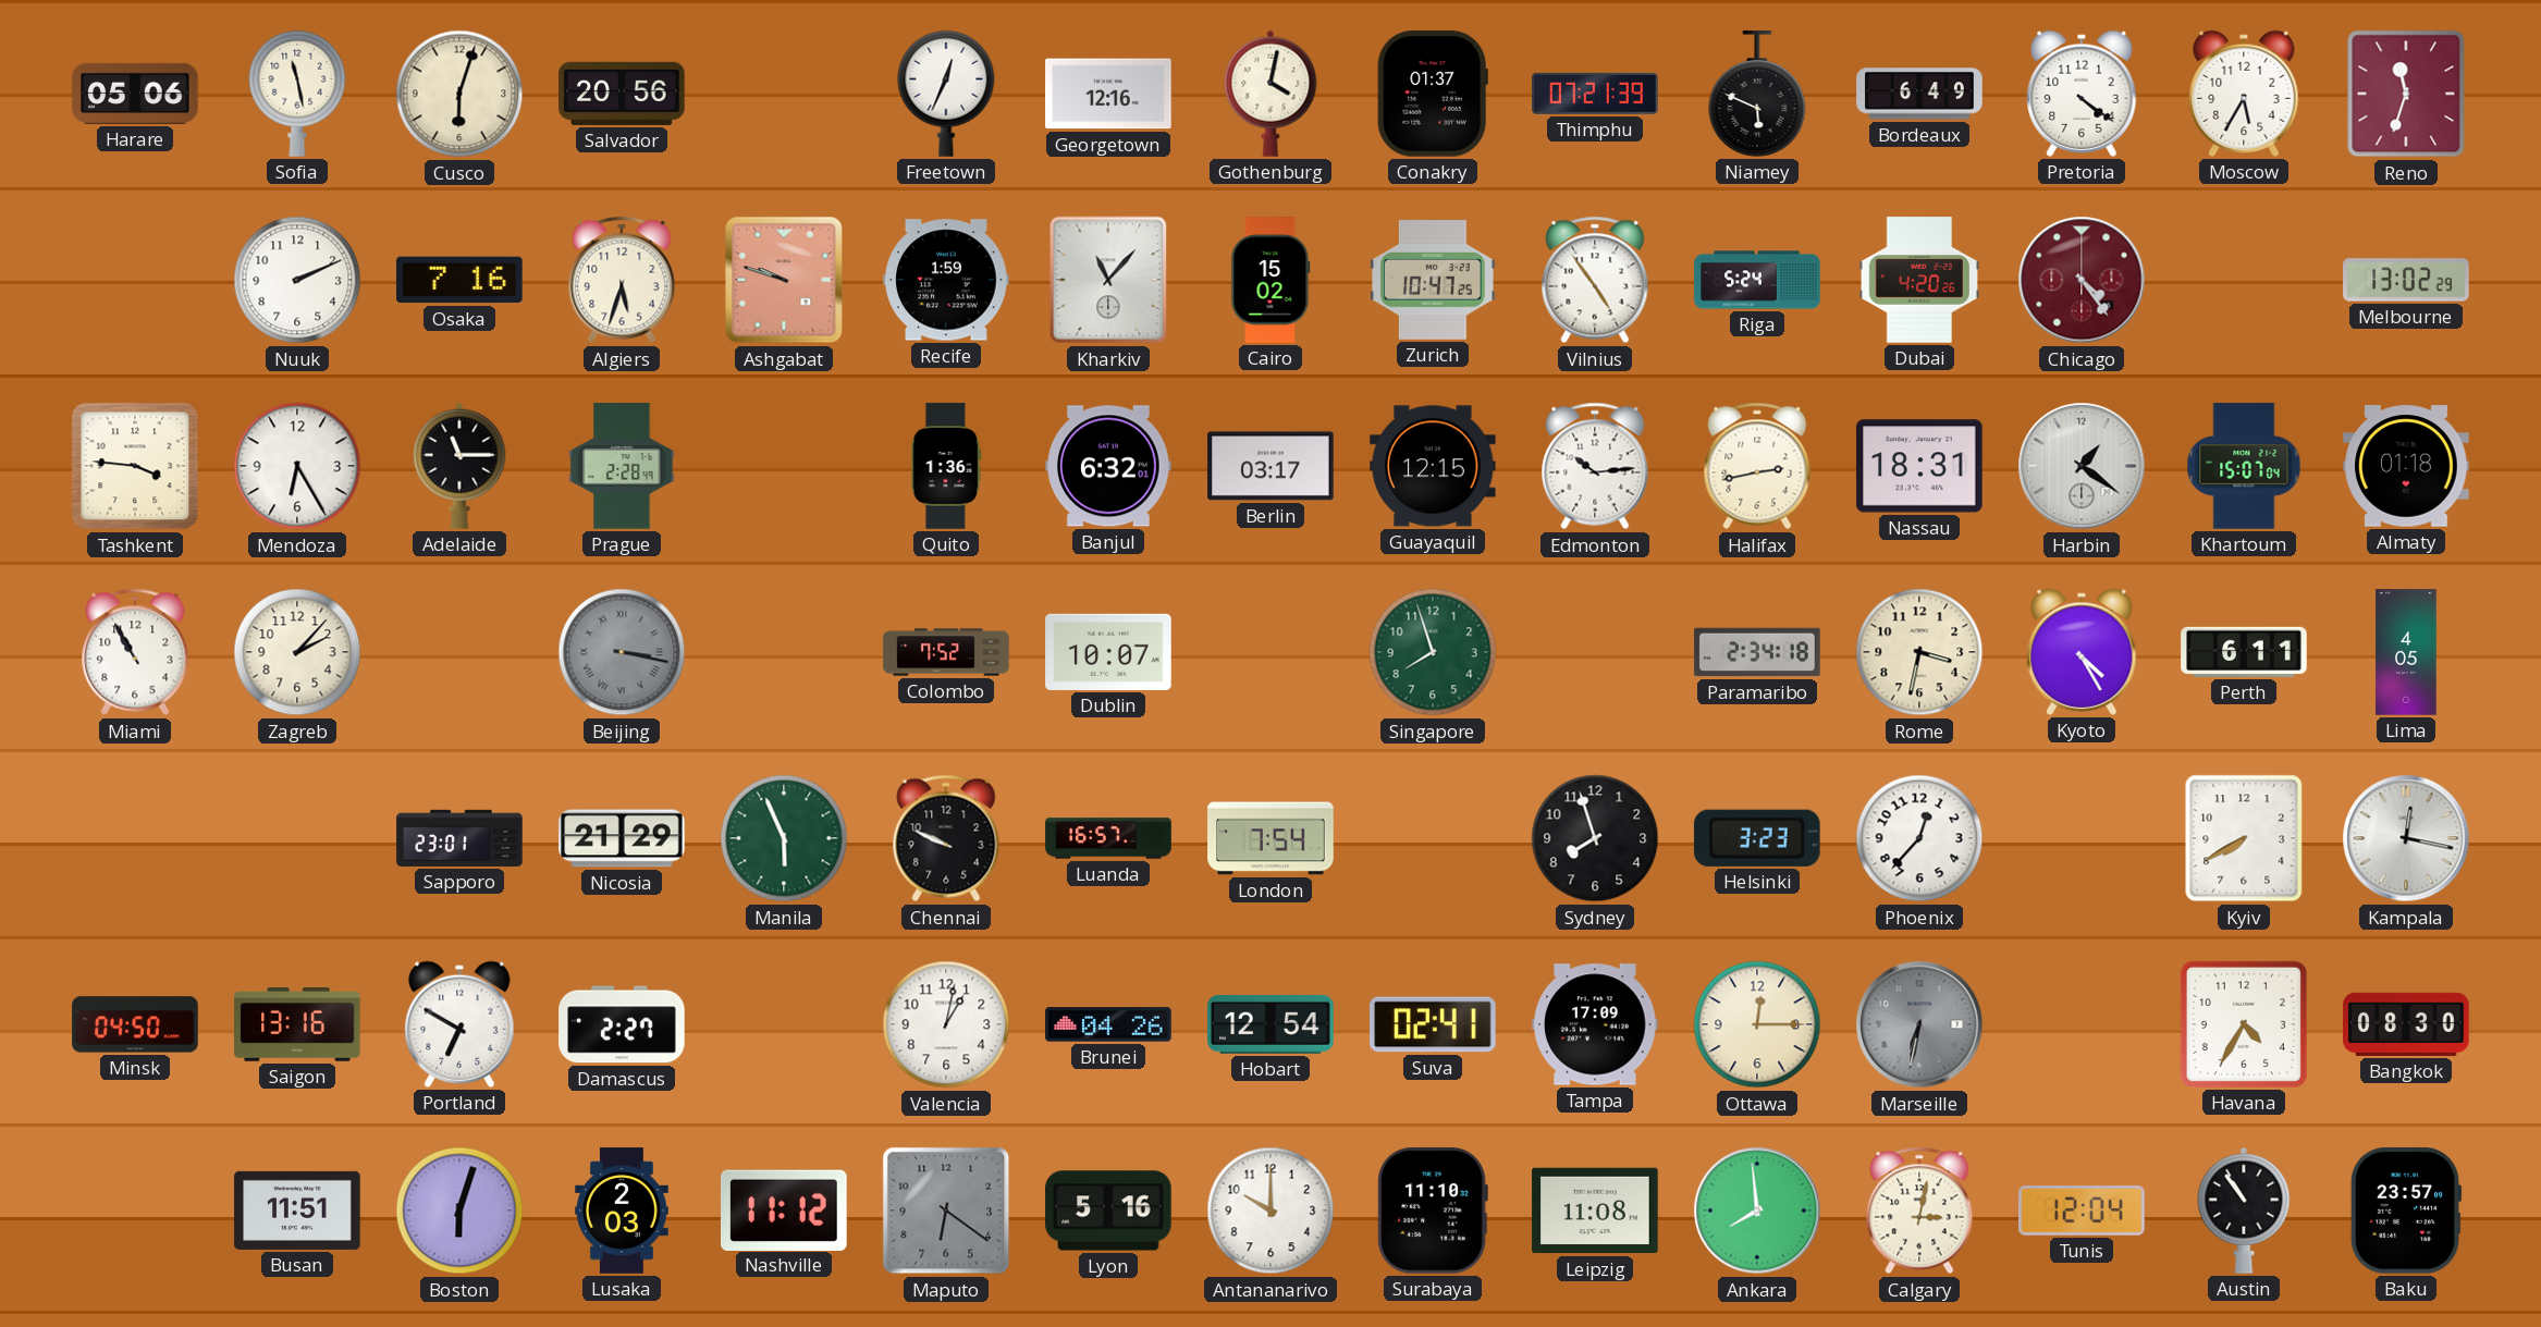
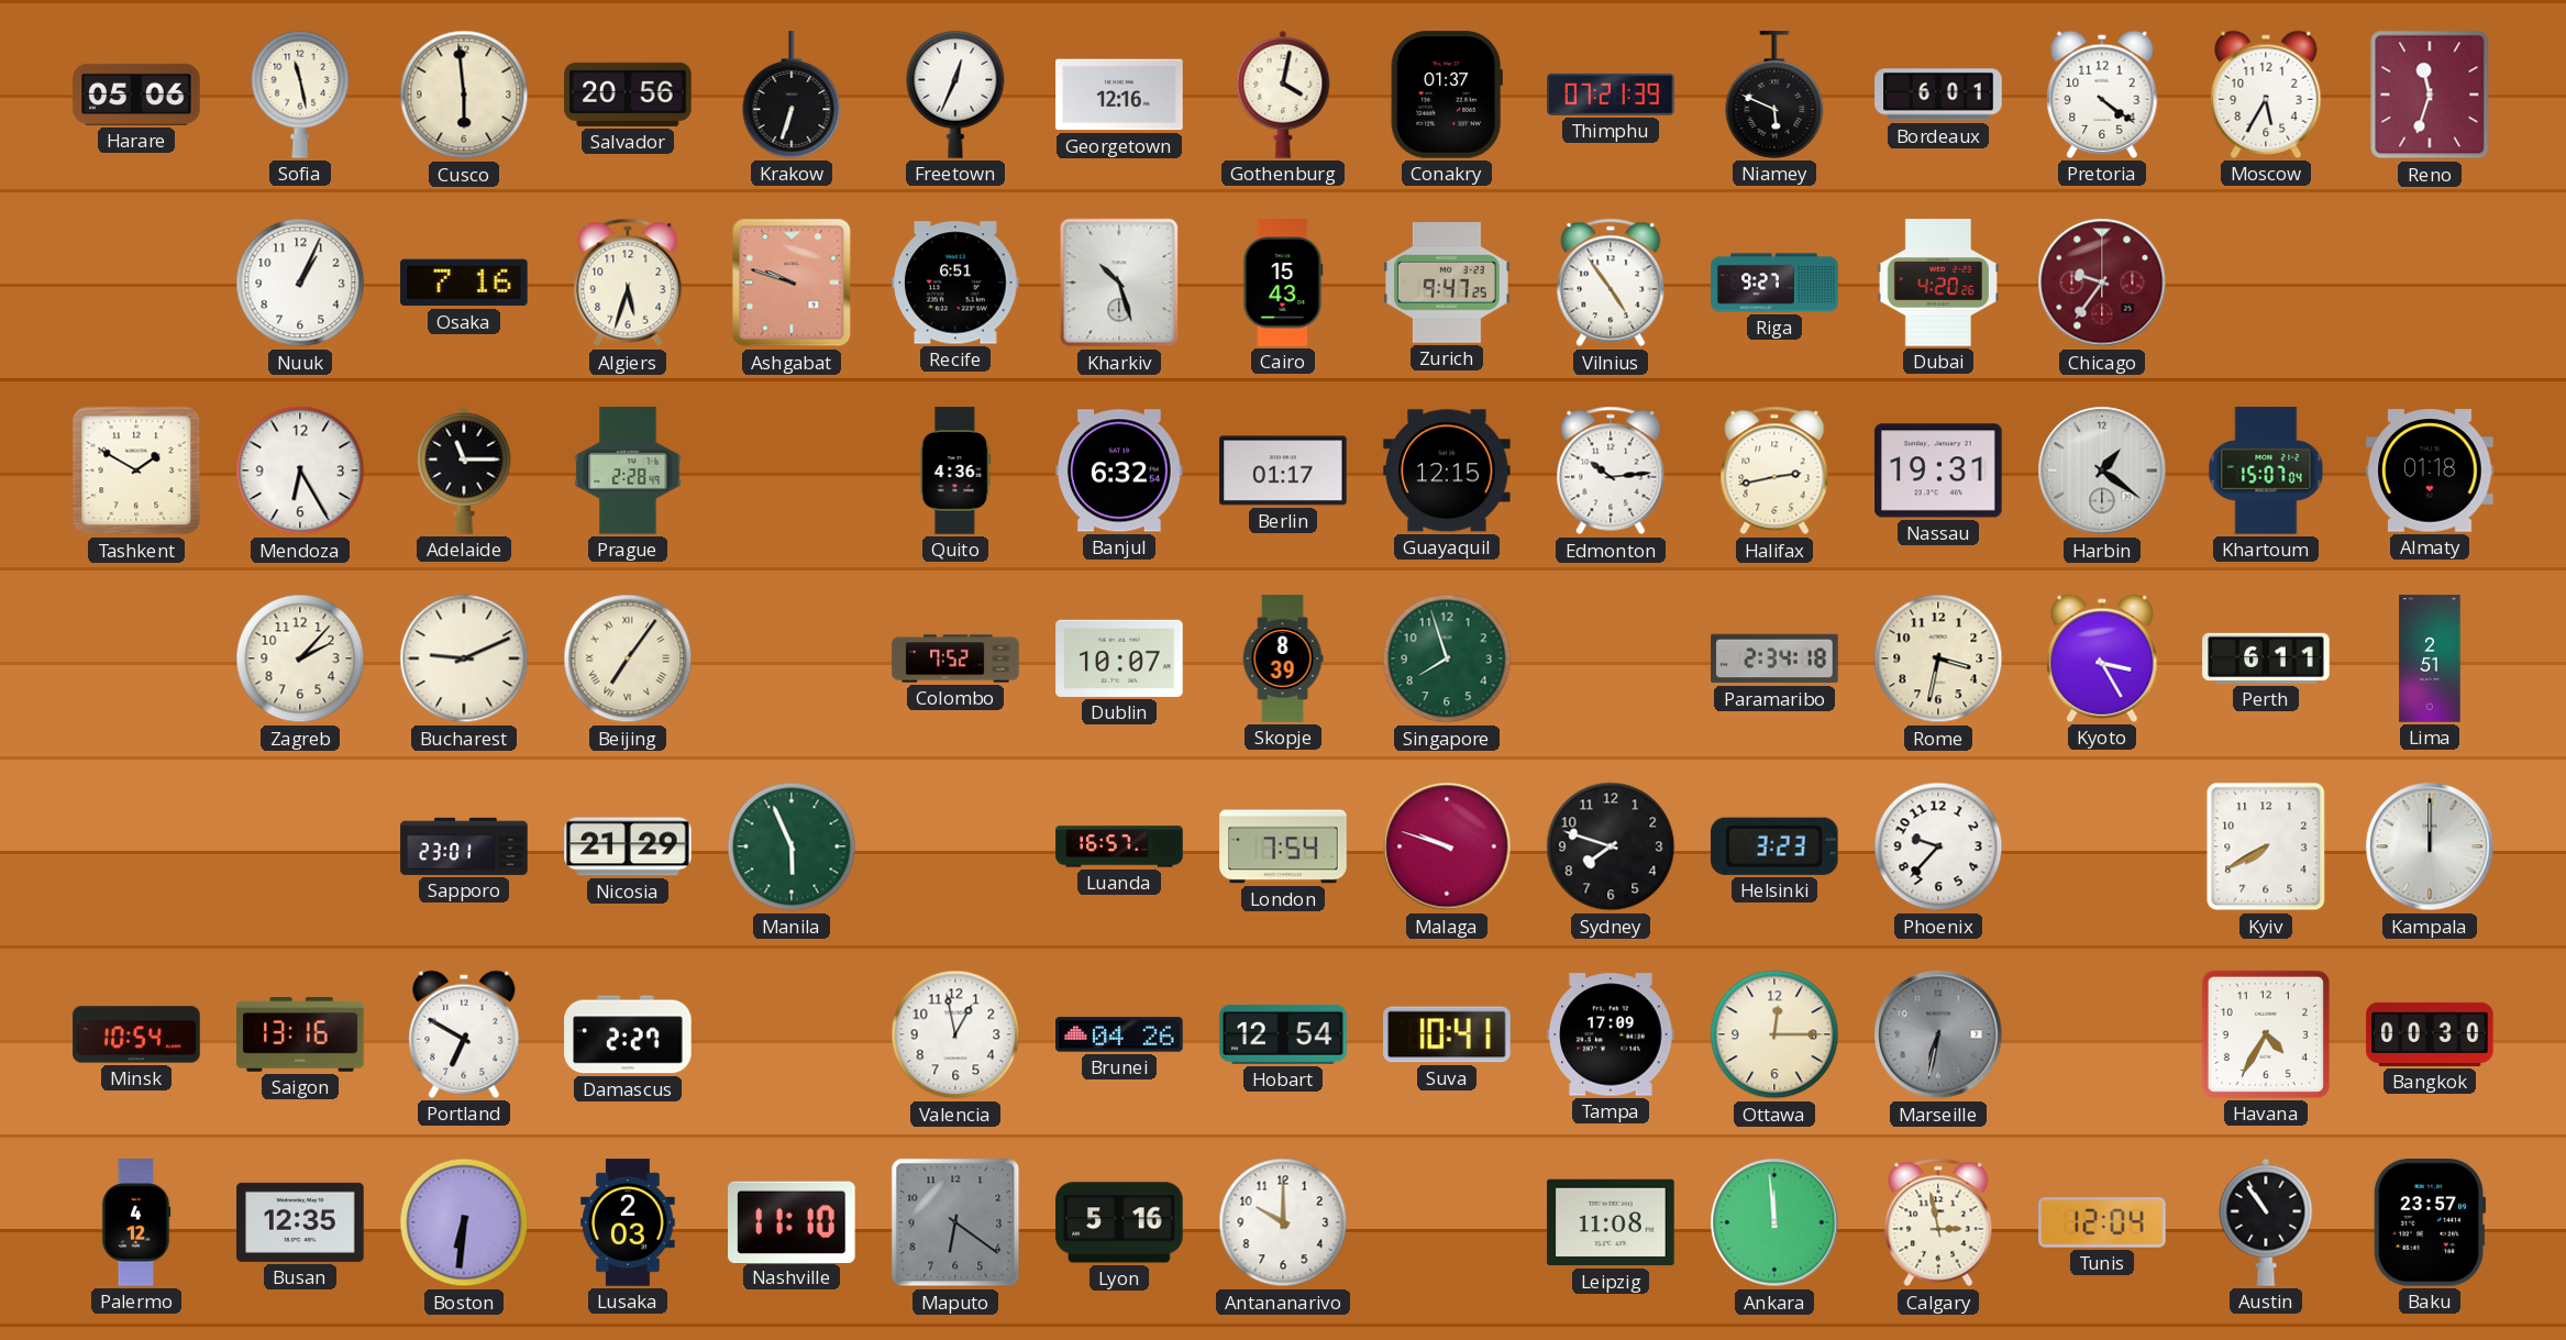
Cusco: 6:03 -> 5:59 (464, 95)
Krakow: none -> 6:33 (792, 95)
Bordeaux: 6:49 -> 6:01 (1938, 95)
Nuuk: 2:11 -> 1:04 (300, 283)
Recife: 1:59 -> 6:51 (955, 283)
Kharkiv: 11:07 -> 10:27 (1119, 283)
Cairo: 15:02 -> 15:43 (1283, 283)
Zurich: 10:47 -> 9:47 (1447, 284)
Riga: 5:24 -> 9:27 (1774, 283)
Chicago: 4:24 -> 9:36 (2102, 283)
Melbourne: 13:02 -> none (2406, 280)
Tashkent: 3:46 -> 1:50 (136, 470)
Quito: 1:36 -> 4:36 (955, 470)
Banjul: 6:32:01 -> 6:32:54 (1119, 470)
Berlin: 03:17 -> 01:17 (1283, 470)
Nassau: 18:31 -> 19:31 (1938, 470)
Miami: 10:55 -> none (135, 652)
Bucharest: none -> 9:11 (464, 658)
Beijing: 3:17 -> 7:06 (628, 658)
Beijing dial: grey -> cream (628, 658)
Skopje: none -> 8:39 (1283, 658)
Kyoto: 4:25 -> 3:25 (2102, 658)
Lima: 4:05 -> 2:51 (2430, 658)
Chennai: 9:49 -> none (946, 838)
Malaga: none -> 9:48 (1447, 846)
Sydney: 7:57 -> 7:48 (1611, 846)
Phoenix: 12:37 -> 9:37 (1938, 846)
Kampala: 12:17 -> 12:00 (2430, 846)
Minsk: 04:50 -> 10:54 (136, 1034)
Valencia: 1:02 -> 12:58 (955, 1034)
Suva: 02:41 -> 10:41 (1447, 1034)
Bangkok: 08:30 -> 00:30 (2430, 1034)
Palermo: none -> 4:12 (136, 1222)
Busan: 11:51 -> 12:35 (300, 1222)
Boston: 6:03 -> 6:31 (464, 1222)
Nashville: 11:12 -> 11:10 (792, 1221)
Surabaya: 11:10 -> none (1433, 1211)
Ankara: 7:59 -> 11:59 (1774, 1222)
Calgary: 3:02 -> 2:58 (1938, 1222)
